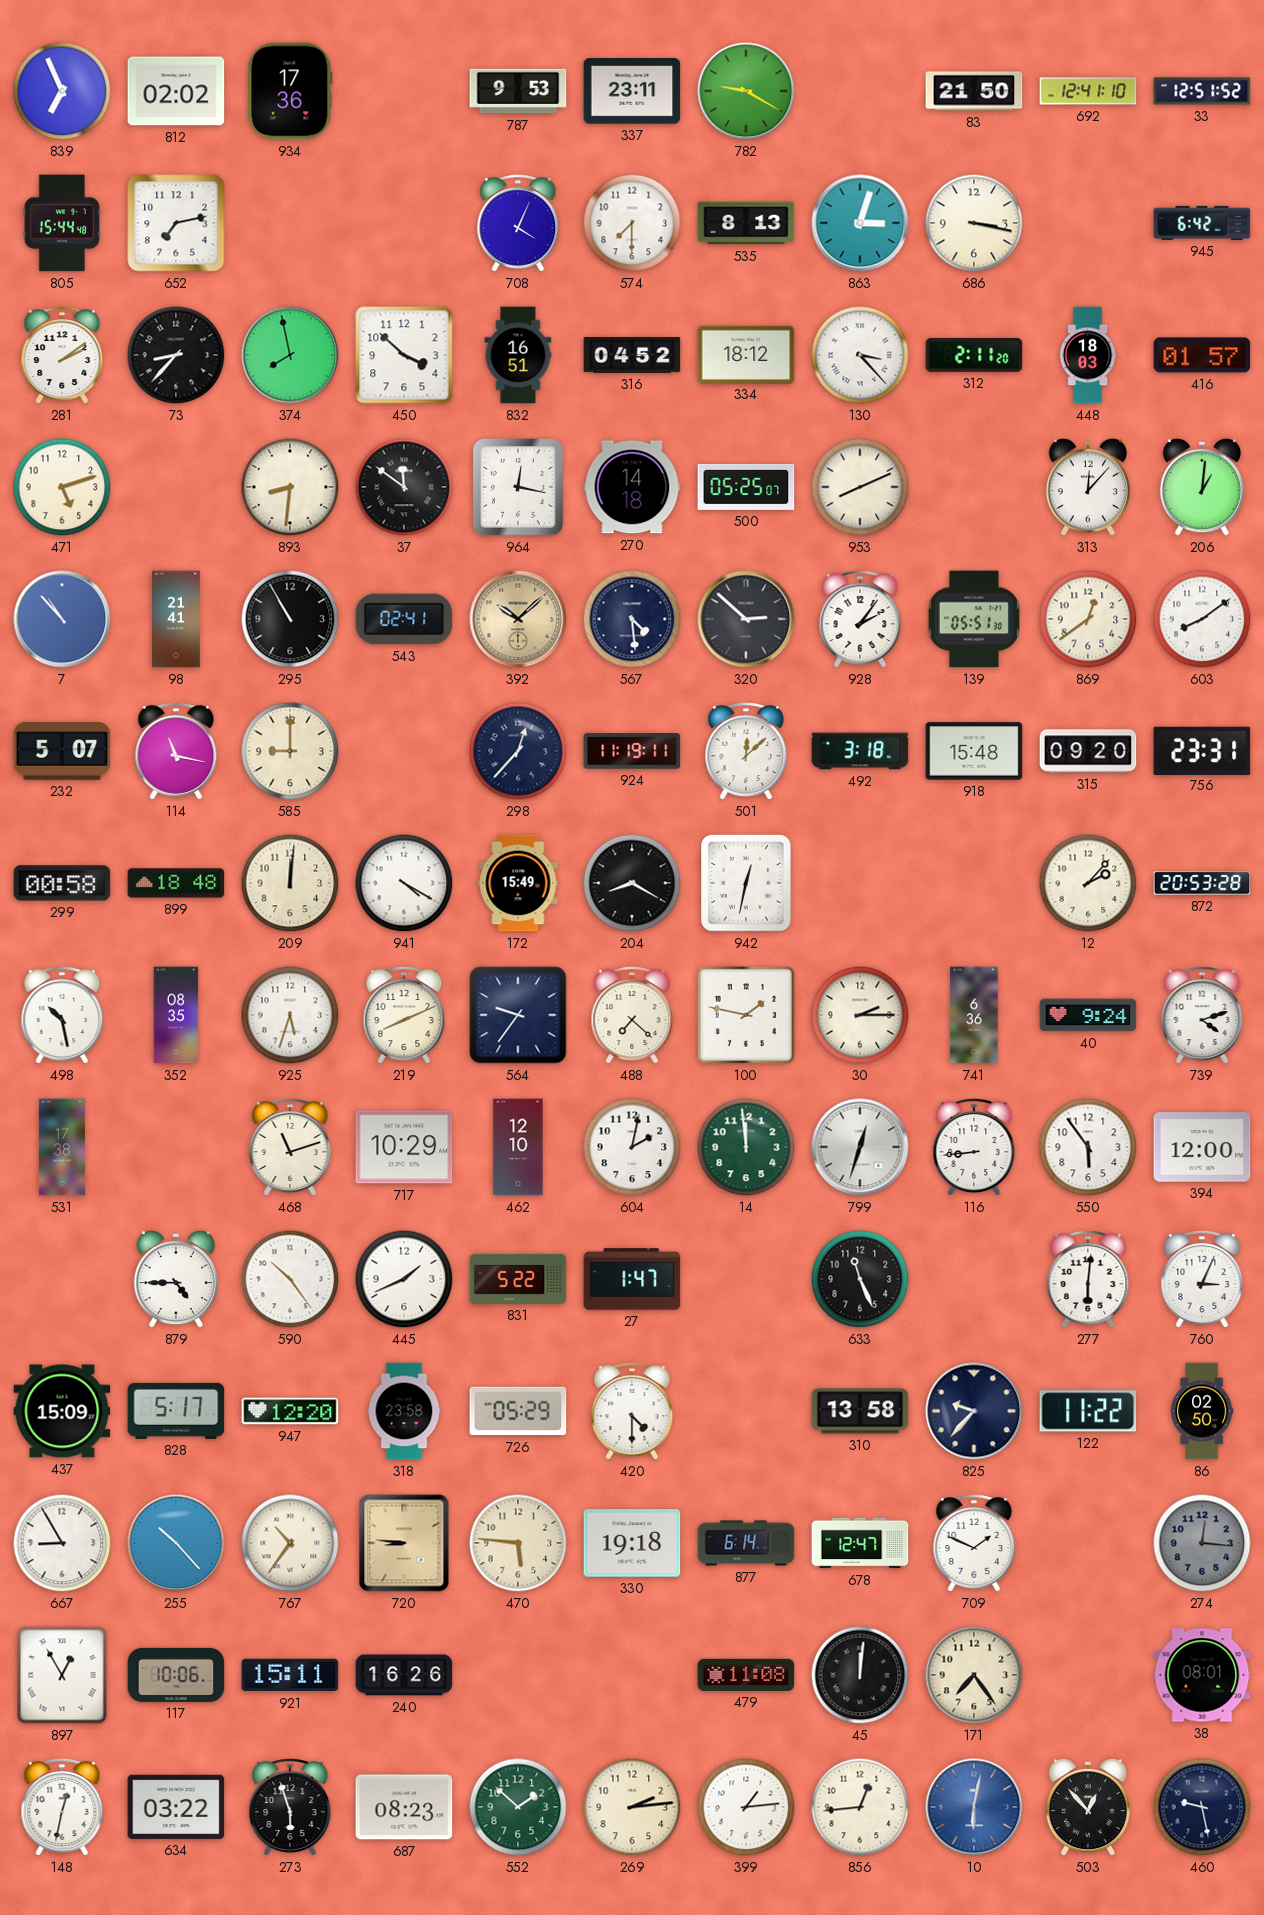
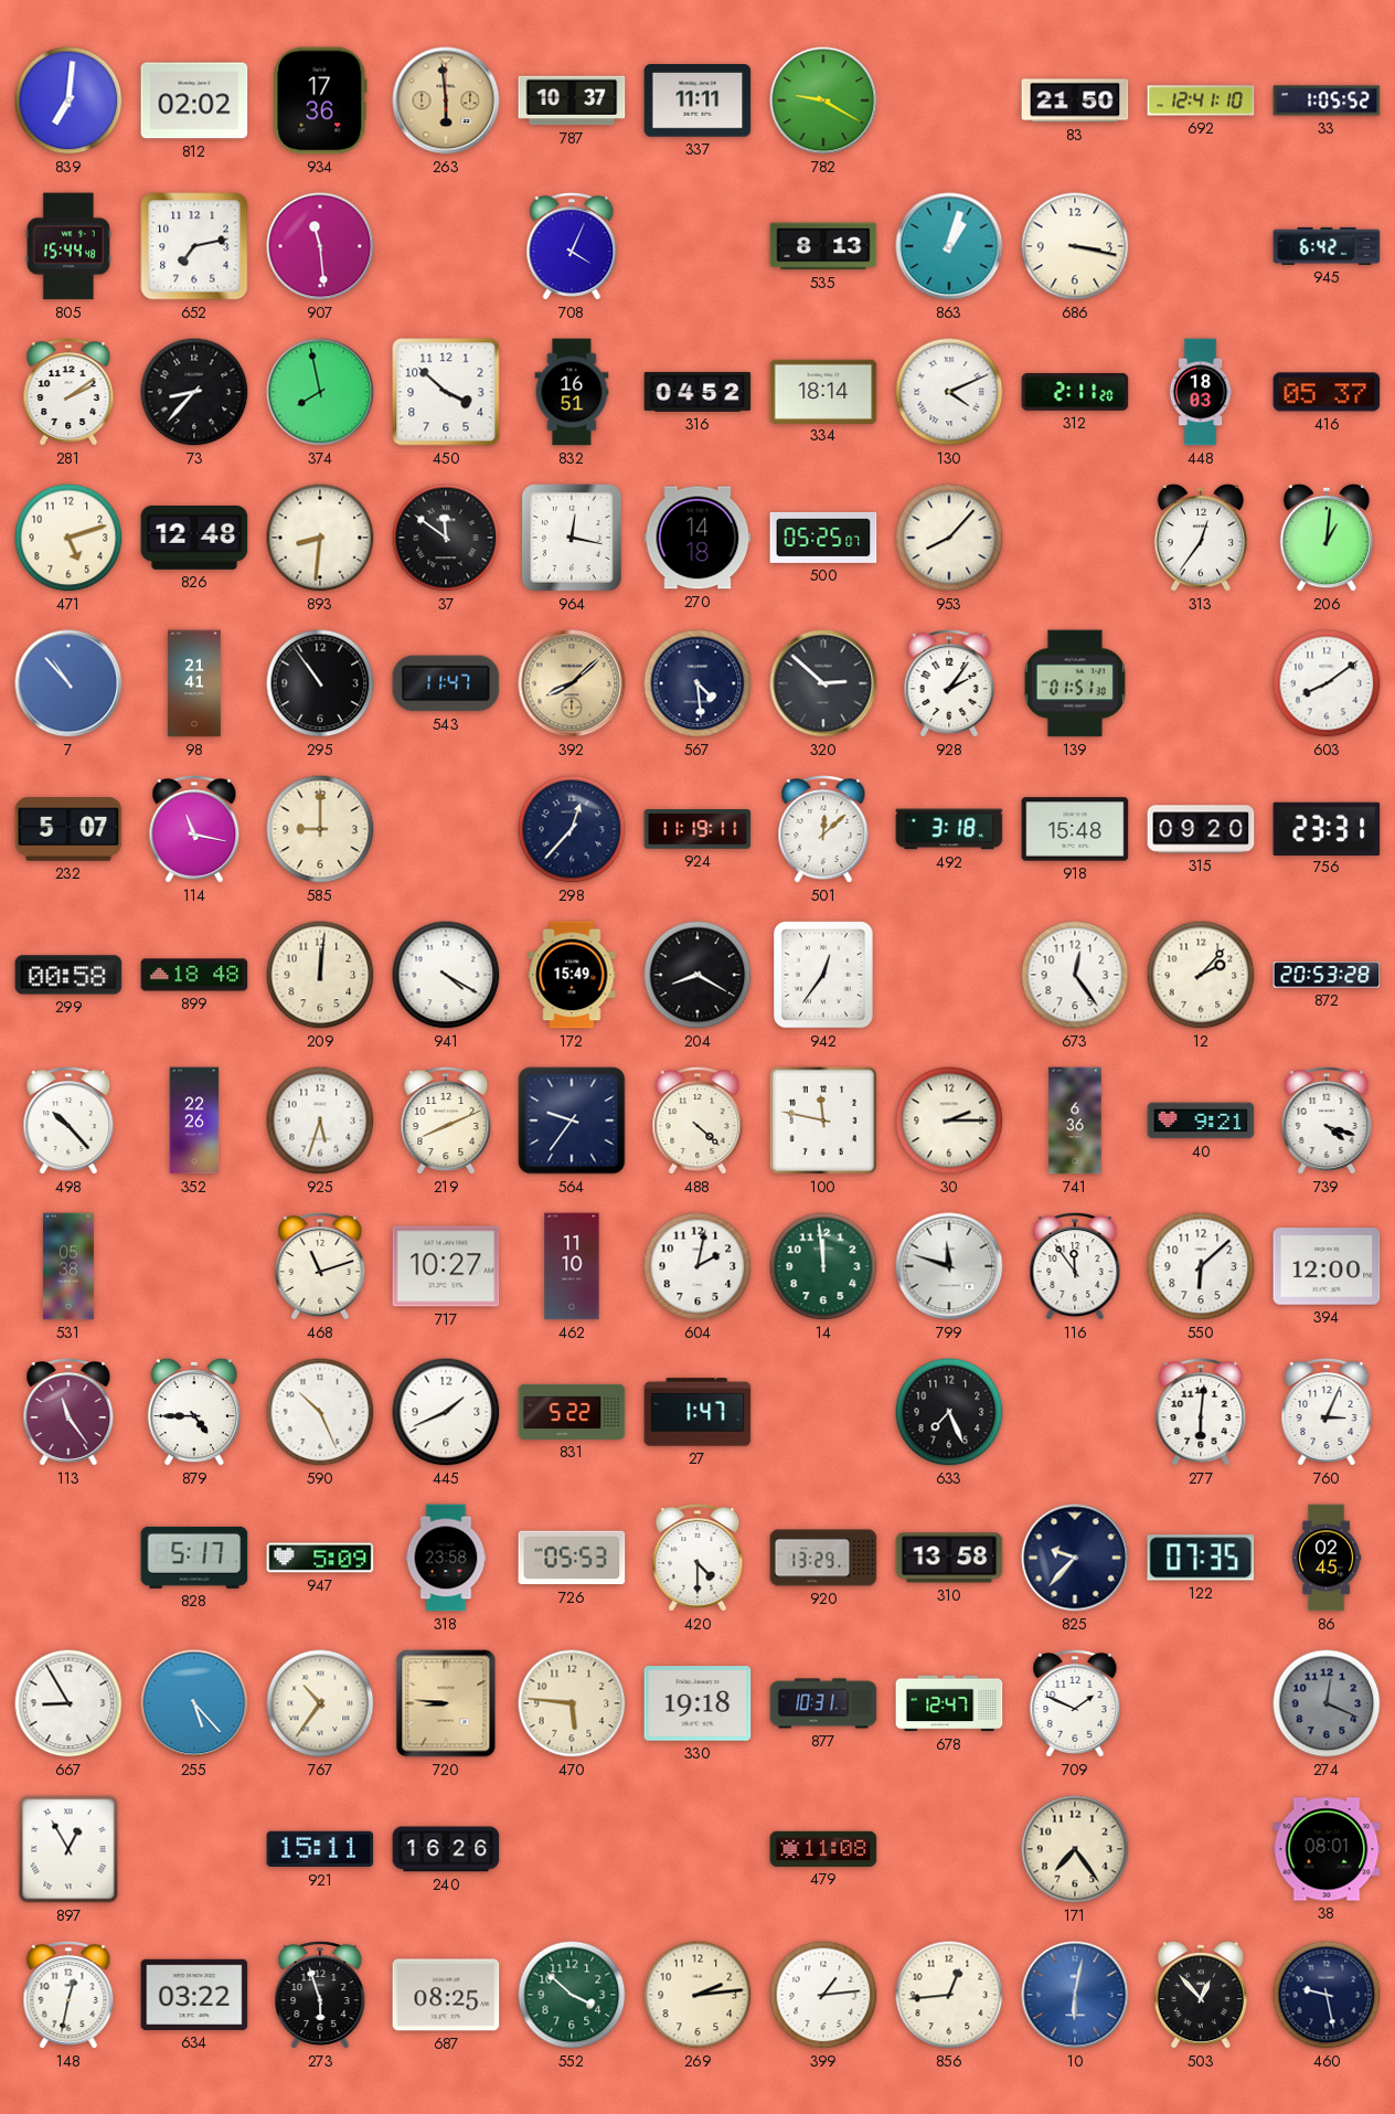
839: 6:56 -> 7:01 (68, 100)
263: none -> 5:59 (446, 100)
787: 9:53 -> 10:37 (572, 100)
337: 23:11 -> 11:11 (697, 100)
33: 12:51 -> 1:05 (1327, 100)
907: none -> 11:29 (320, 246)
574: 7:30 -> none (632, 223)
863: 3:03 -> 1:03 (949, 246)
334: 18:12 -> 18:14 (823, 391)
130: 3:23 -> 4:11 (949, 392)
416: 01:57 -> 05:37 (1327, 392)
826: none -> 12:48 (194, 538)
953: 8:11 -> 8:07 (949, 538)
313: 12:07 -> 12:36 (1200, 538)
295: 10:55 -> 10:54 (320, 683)
543: 02:41 -> 11:47 (446, 683)
392: 10:08 -> 8:08 (572, 683)
139: 05:51 -> 01:51 (1075, 683)
869: 12:39 -> none (1088, 619)
942: 12:32 -> 12:36 (824, 975)
673: none -> 12:24 (1075, 975)
498: 10:28 -> 10:23 (68, 1122)
352: 08:35 -> 22:26 (194, 1120)
488: 7:22 -> 4:22 (697, 1122)
100: 1:47 -> 11:47 (823, 1120)
40: 9:24 -> 9:21 (1201, 1120)
739: 4:12 -> 4:18 (1327, 1122)
531: 17:38 -> 05:38 (68, 1266)
717: 10:29 -> 10:27 (446, 1266)
462: 12:10 -> 11:10 (572, 1266)
799: 12:33 -> 11:48 (949, 1266)
116: 8:44 -> 11:54 (1075, 1267)
550: 5:54 -> 6:08 (1201, 1266)
113: none -> 11:24 (68, 1413)
590: 10:24 -> 10:26 (320, 1412)
633: 11:26 -> 7:26 (949, 1412)
437: 15:09 -> none (62, 1411)
947: 12:20 -> 5:09 (320, 1558)
726: 05:29 -> 05:53 (572, 1558)
920: none -> 13:29 (823, 1558)
122: 11:22 -> 07:35 (1201, 1558)
86: 02:50 -> 02:45 (1327, 1558)
255: 10:23 -> 5:23 (194, 1703)
877: 6:14 -> 10:31 (823, 1703)
274: 12:16 -> 12:19 (1327, 1703)
117: 10:06 -> none (176, 1675)
45: 12:01 -> none (860, 1675)
687: 08:23 -> 08:25 (446, 1995)
552: 1:52 -> 3:52 (572, 1995)
